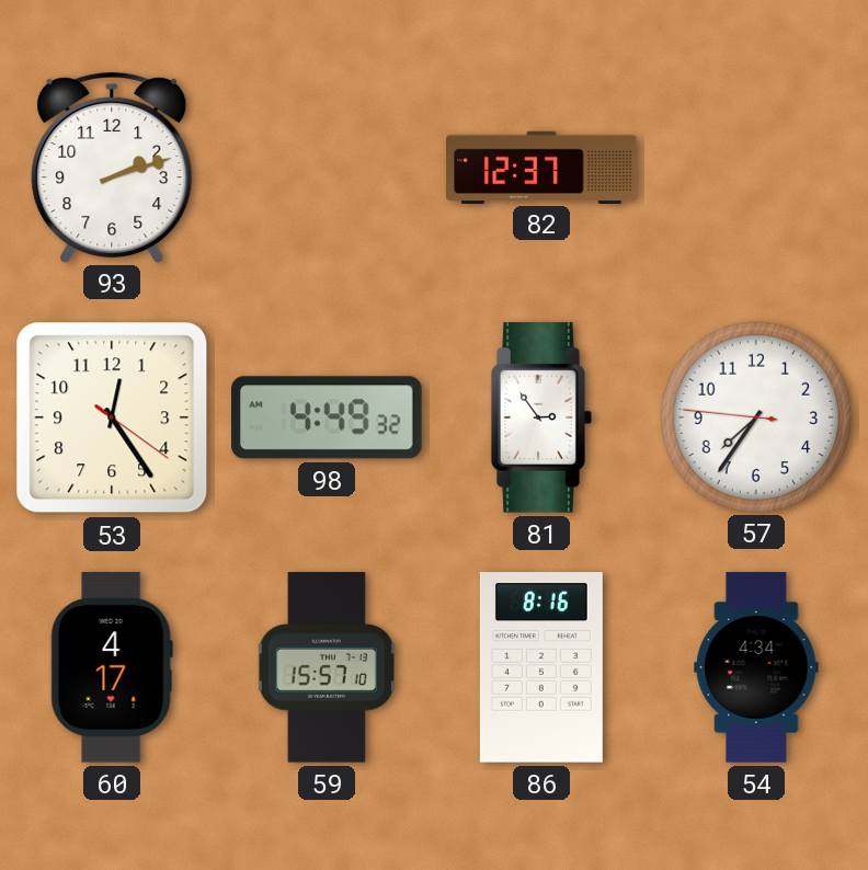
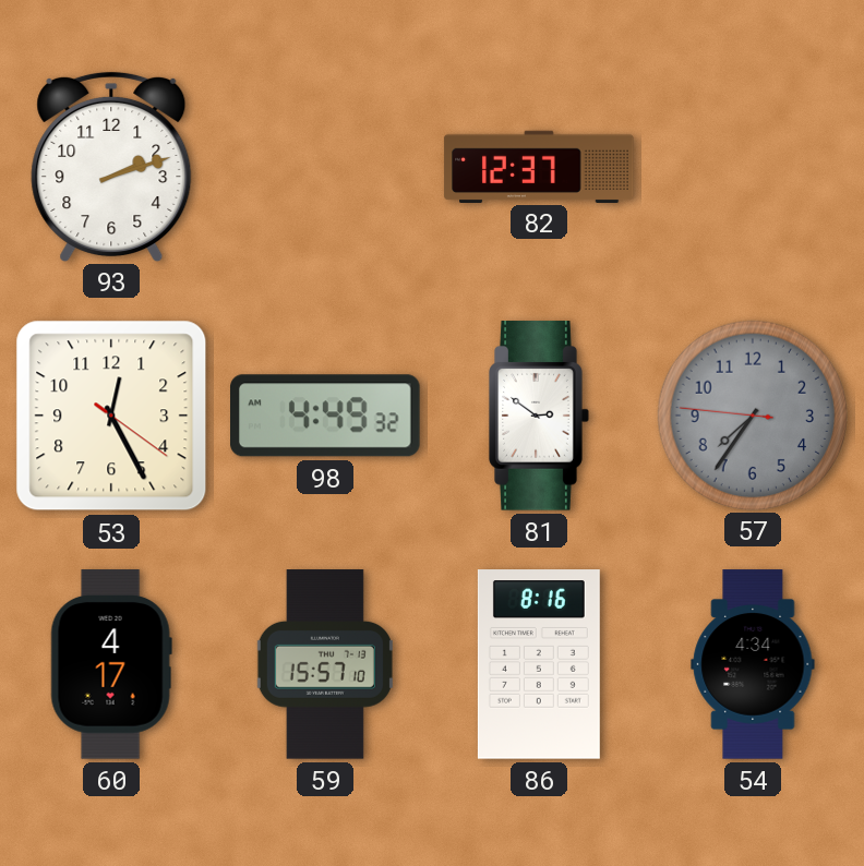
53: 12:24 -> 12:25 (111, 416)
81: 2:54 -> 2:51 (539, 416)
57 dial: white -> grey (752, 414)
